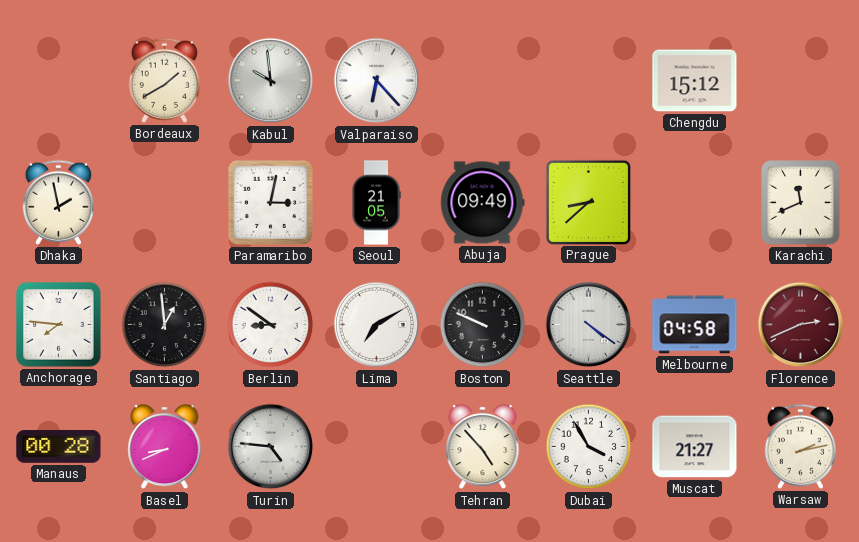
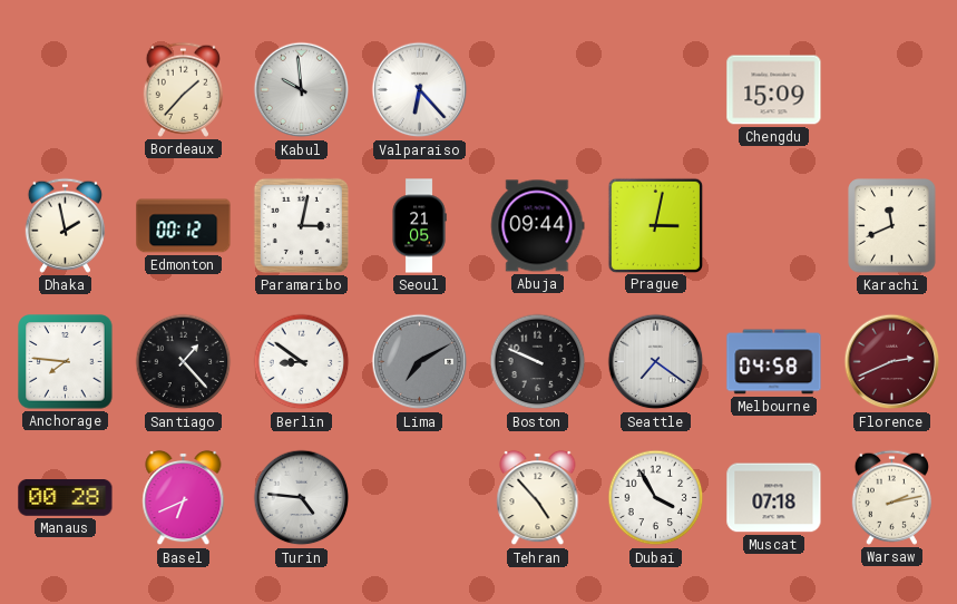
Bordeaux: 1:40 -> 1:37 (183, 89)
Chengdu: 15:12 -> 15:09 (774, 90)
Edmonton: none -> 00:12 (184, 226)
Abuja: 09:49 -> 09:44 (538, 226)
Prague: 8:38 -> 3:02 (655, 225)
Santiago: 12:59 -> 1:23 (184, 362)
Lima dial: white -> grey (420, 362)
Seattle: 4:21 -> 7:21 (656, 362)
Basel: 8:41 -> 6:41 (184, 498)
Muscat: 21:27 -> 07:18 (774, 498)
